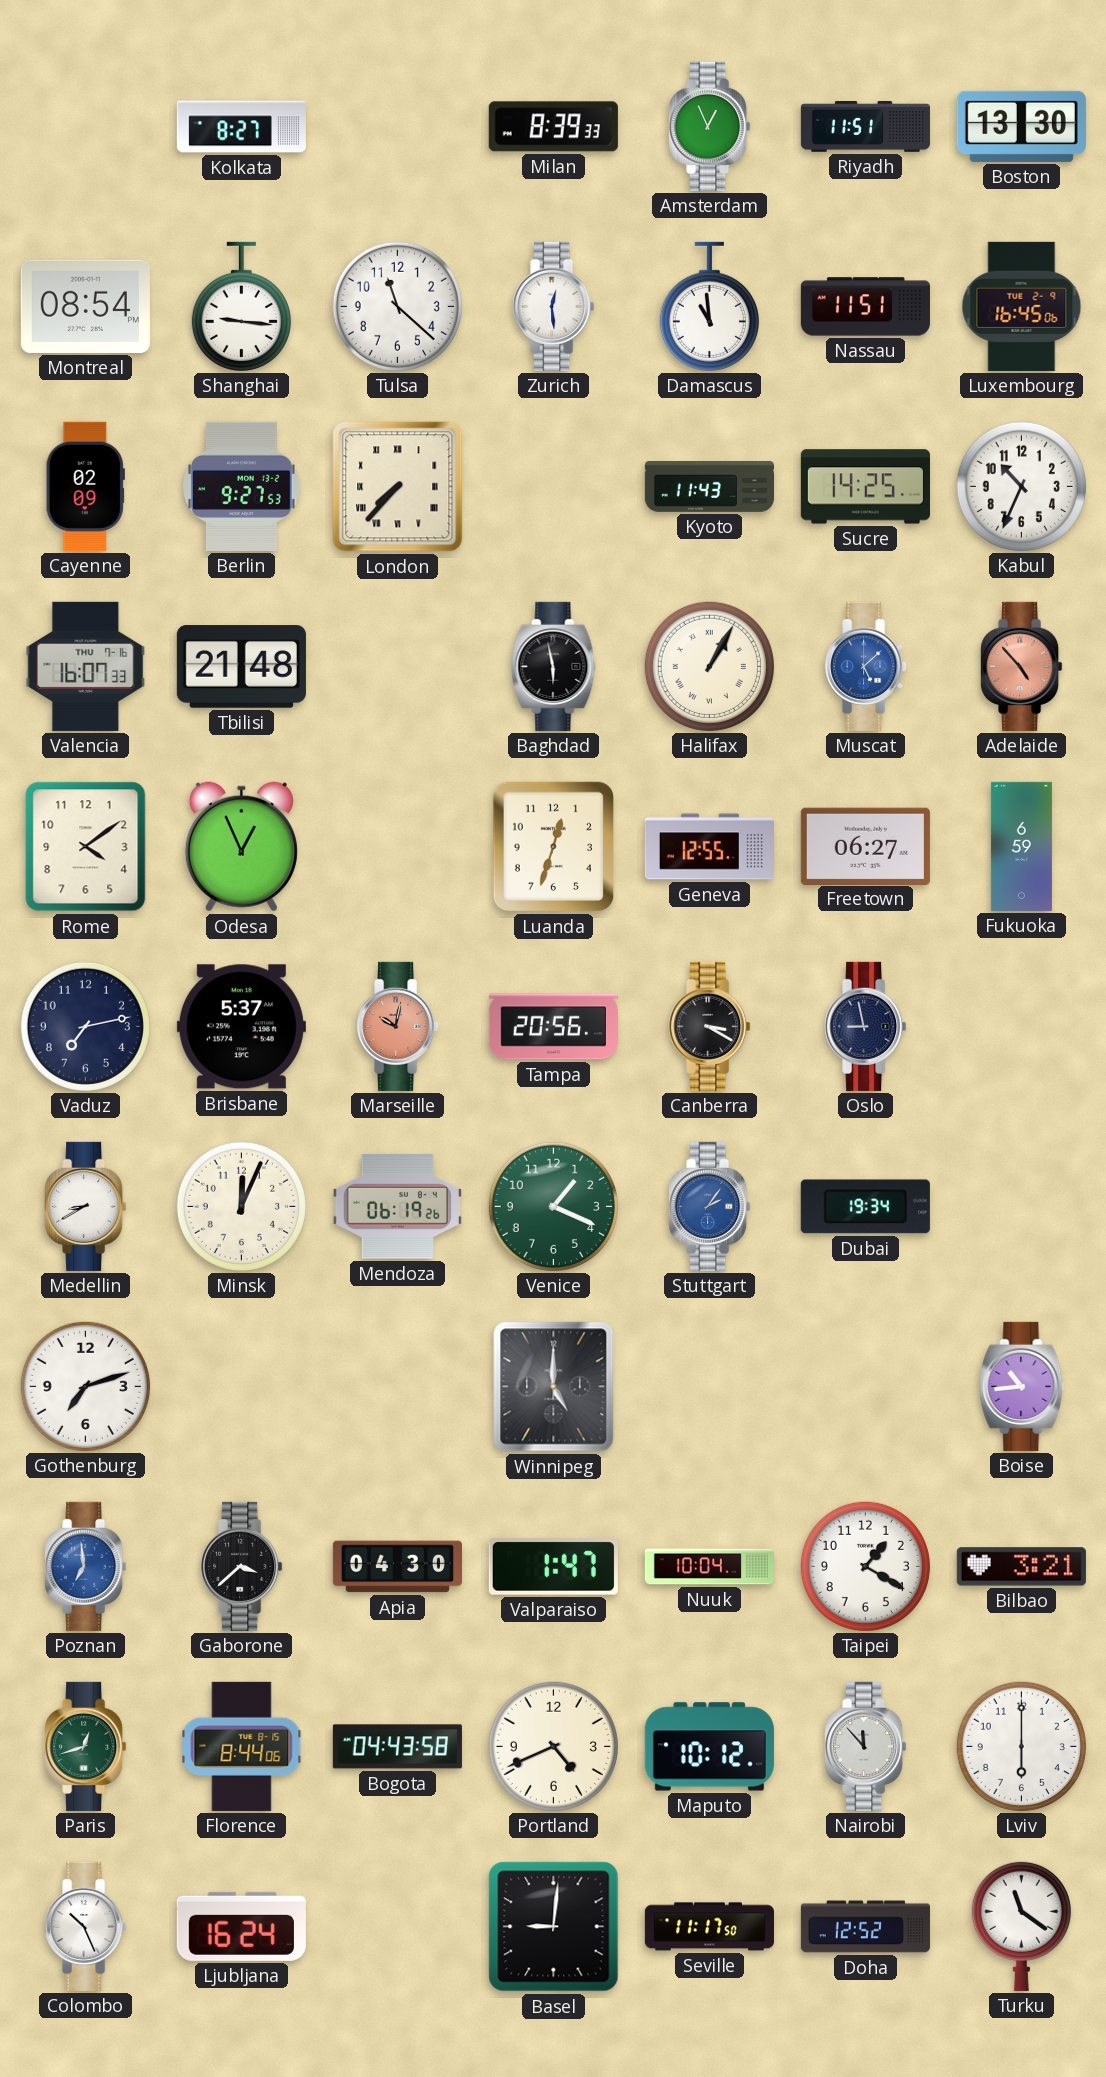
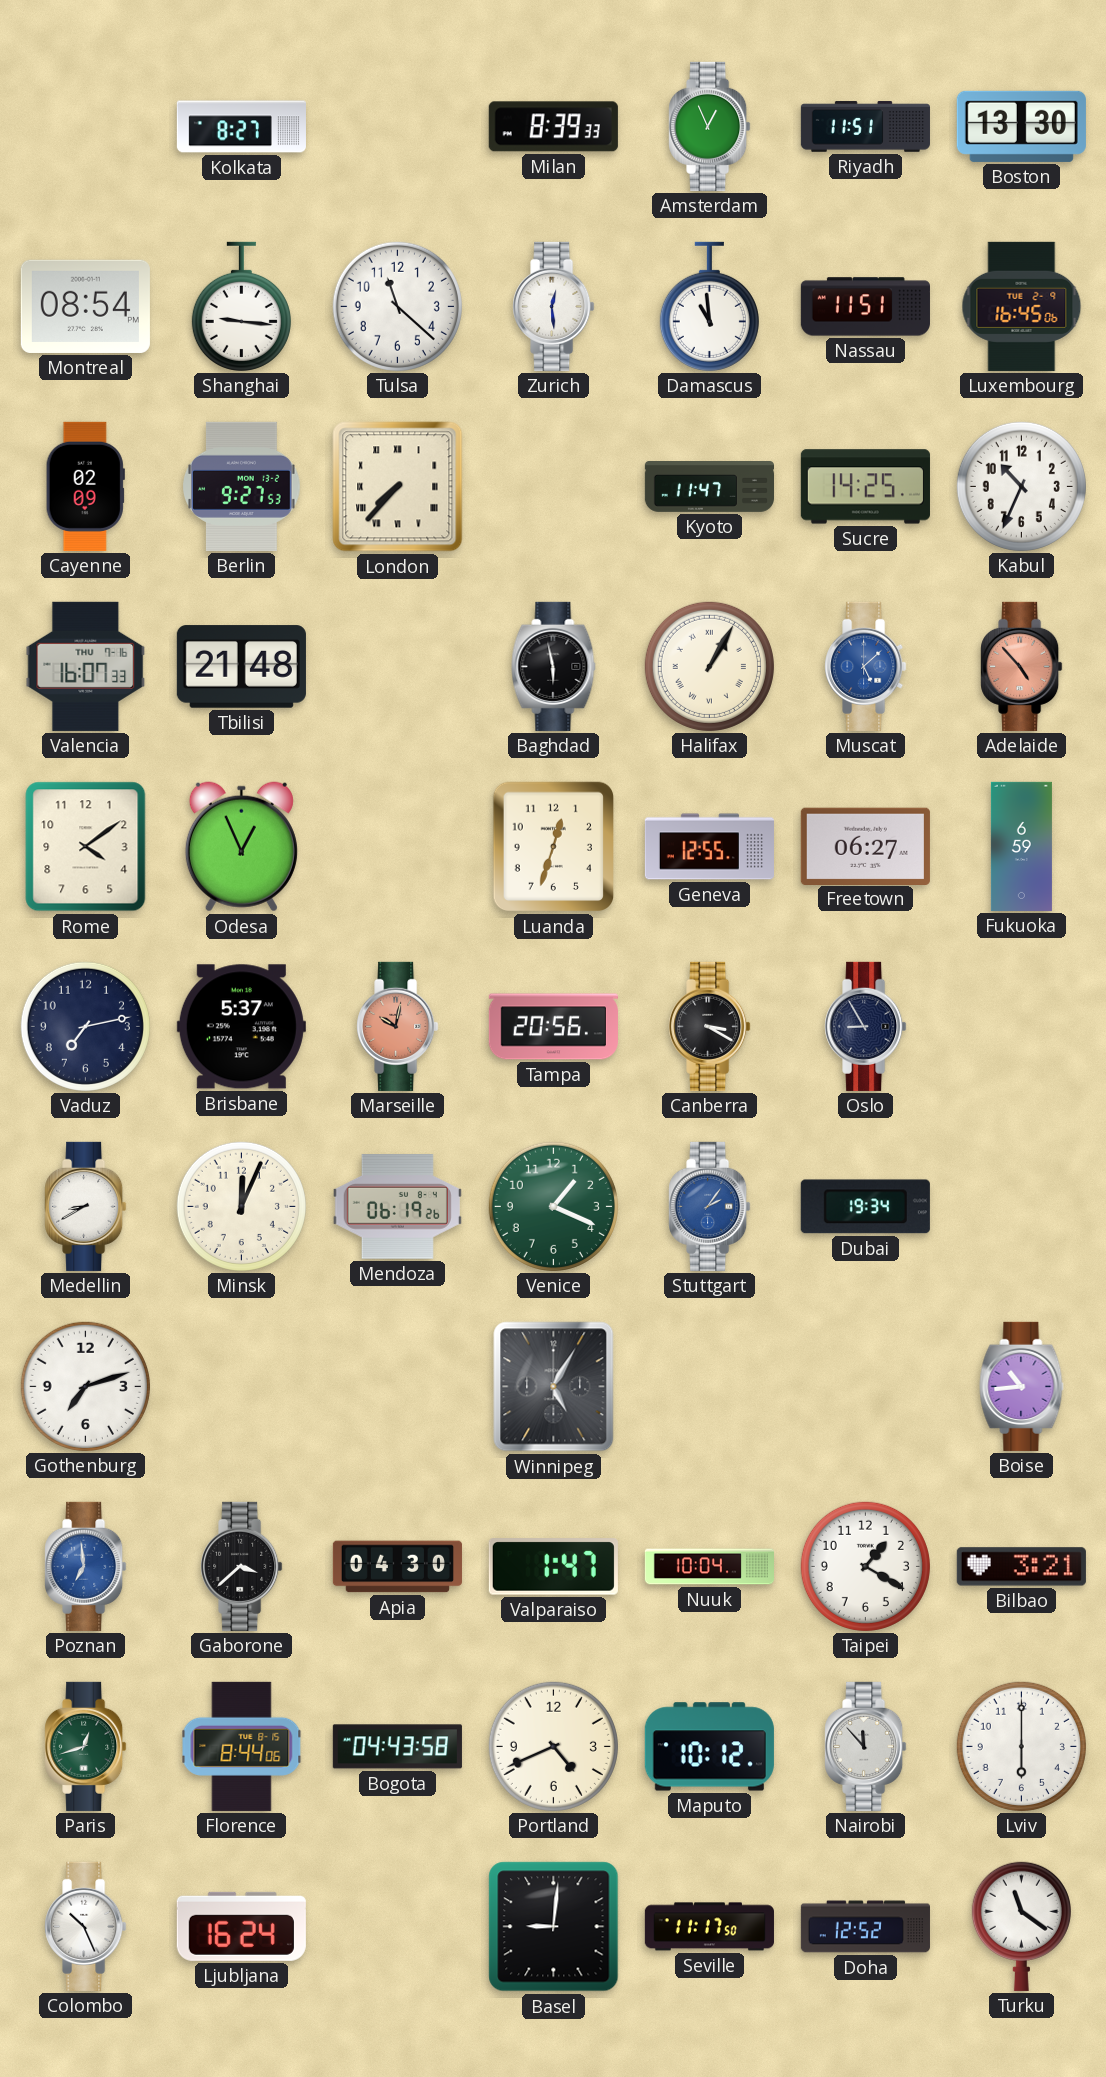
Kyoto: 11:43 -> 11:47 (709, 487)
Oslo: 8:58 -> 8:55 (866, 1026)
Winnipeg: 5:00 -> 5:05 (554, 1387)
